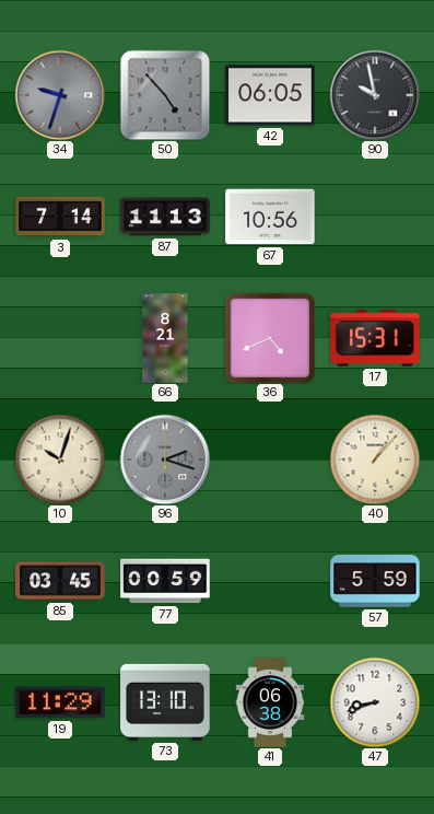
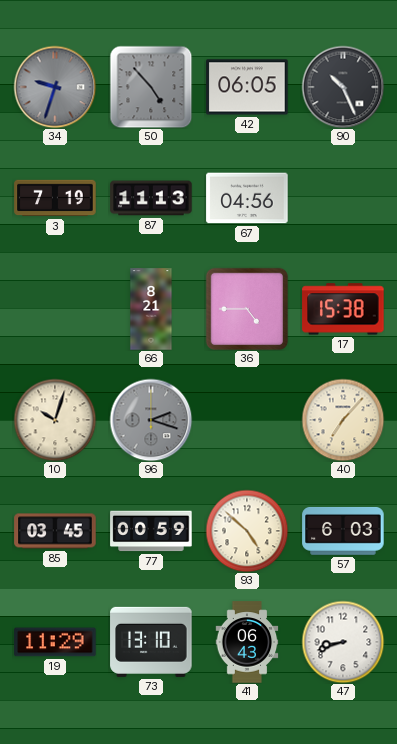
90: 9:58 -> 10:26 (343, 87)
3: 7:14 -> 7:19 (55, 198)
67: 10:56 -> 04:56 (247, 198)
36: 4:41 -> 4:45 (246, 308)
17: 15:31 -> 15:38 (343, 309)
40: 1:07 -> 7:07 (343, 420)
93: none -> 4:52 (247, 531)
57: 5:59 -> 6:03 (343, 531)
41: 06:38 -> 06:43 (247, 642)
